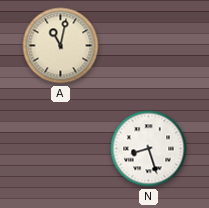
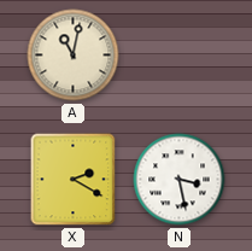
X: none -> 2:20 (74, 180)
N: 8:27 -> 3:28 (180, 180)
